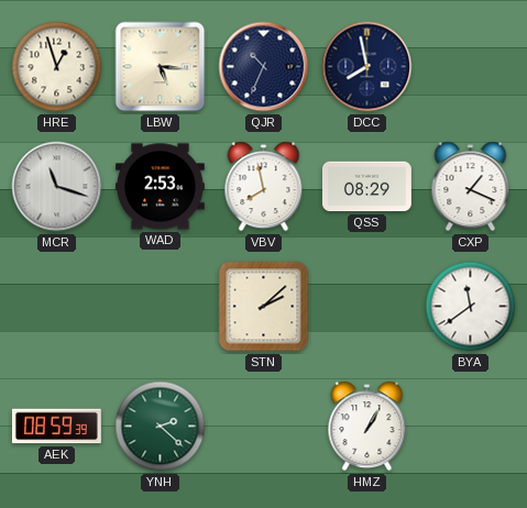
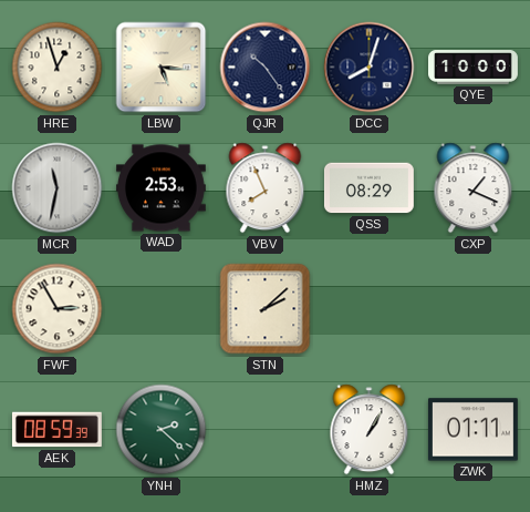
QJR: 10:34 -> 10:24 (266, 68)
DCC: 7:58 -> 8:03 (370, 68)
QYE: none -> 10:00 (474, 68)
MCR: 11:18 -> 11:32 (58, 188)
VBV: 7:58 -> 7:56 (266, 188)
FWF: none -> 2:55 (58, 309)
BYA: 11:39 -> none (471, 307)
ZWK: none -> 01:11 (472, 430)
